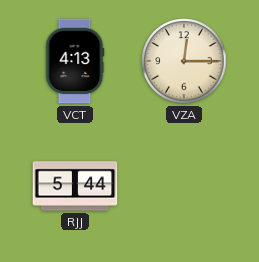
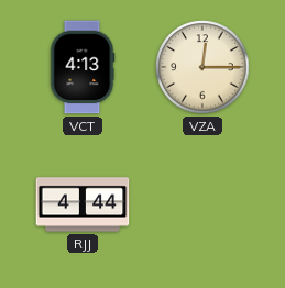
RJJ: 5:44 -> 4:44 (83, 204)
